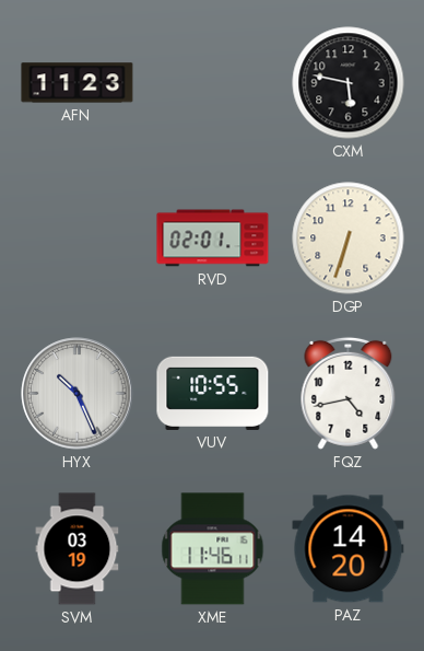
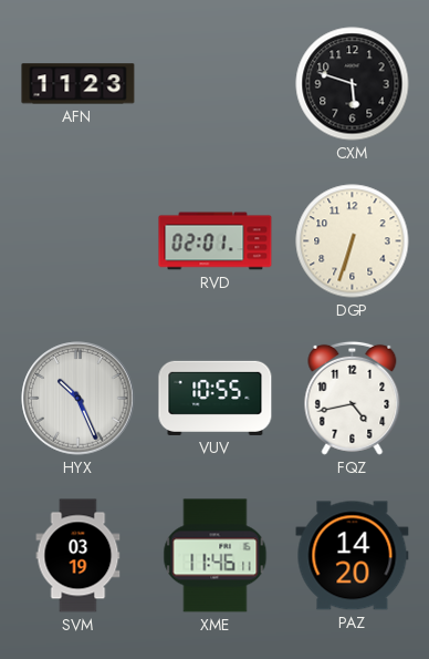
CXM: 5:47 -> 5:48 (353, 84)
